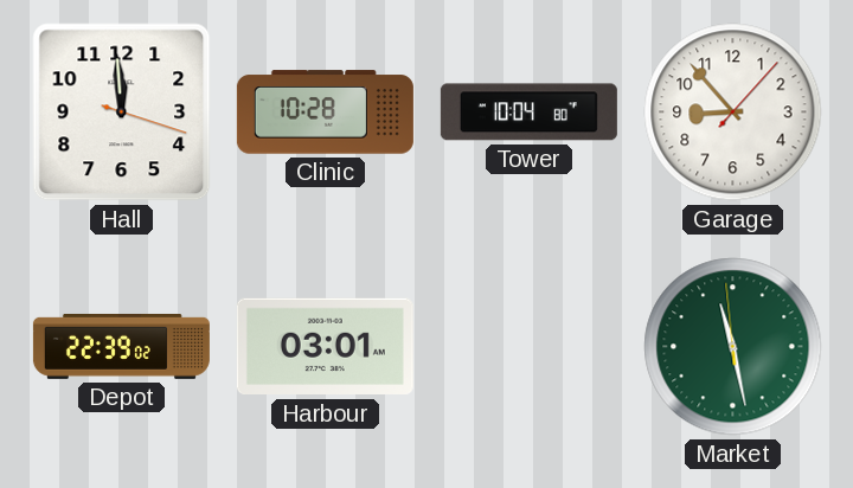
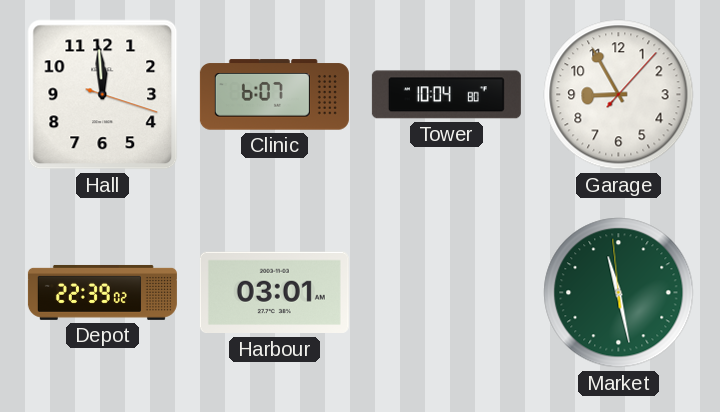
Clinic: 10:28 -> 6:07 (274, 95)
Garage: 8:53 -> 8:55 (619, 95)
